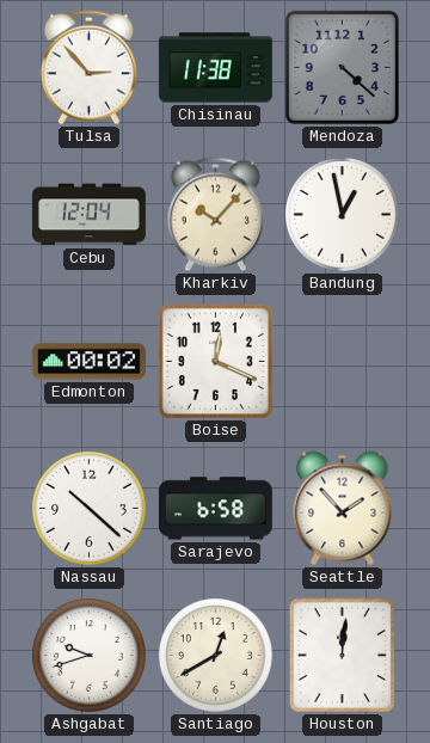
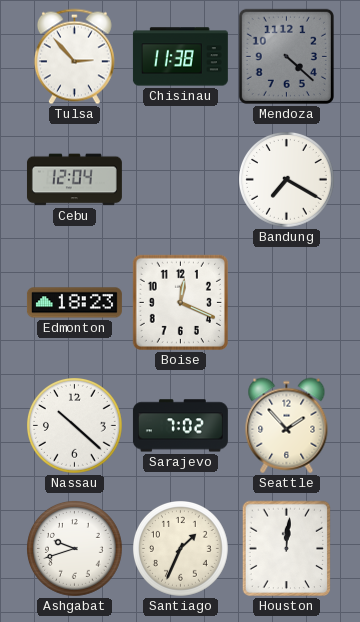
Kharkiv: 10:07 -> none (215, 215)
Bandung: 12:58 -> 7:20 (287, 180)
Edmonton: 00:02 -> 18:23 (74, 303)
Sarajevo: 6:58 -> 7:02 (180, 426)
Santiago: 12:40 -> 1:34 (181, 549)
